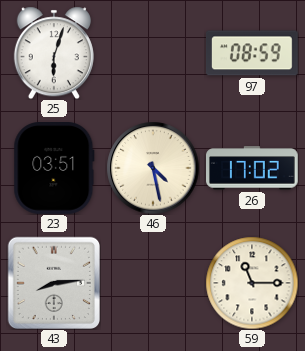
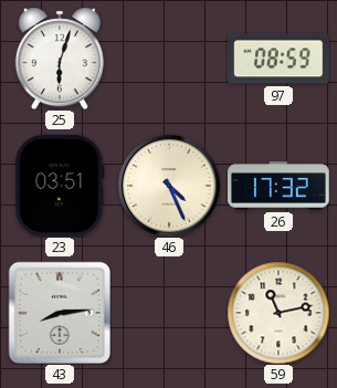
46: 4:28 -> 4:26 (169, 186)
26: 17:02 -> 17:32 (280, 186)
59: 11:15 -> 11:13 (278, 313)
